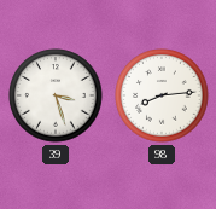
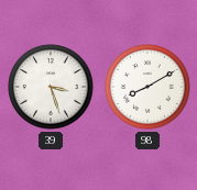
98: 8:14 -> 8:10 (147, 87)
